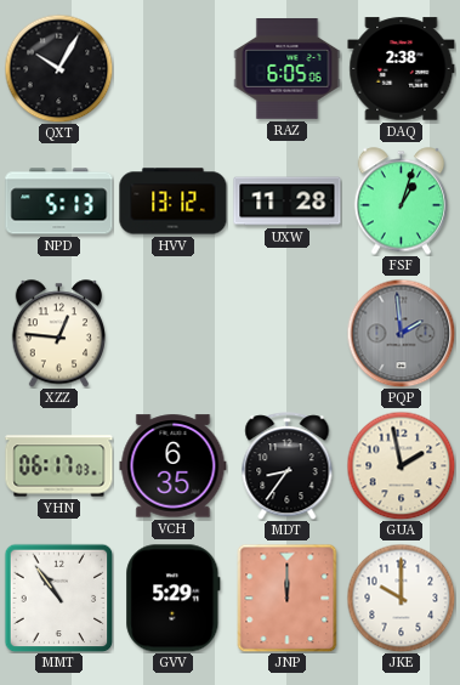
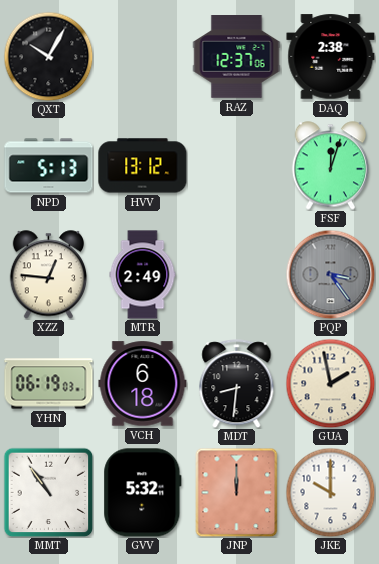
RAZ: 6:05 -> 12:37 (237, 57)
UXW: 11:28 -> none (288, 202)
FSF: 1:03 -> 12:03 (331, 166)
MTR: none -> 2:49 (143, 275)
PQP: 1:59 -> 3:24 (330, 274)
YHN: 06:17 -> 06:19 (49, 384)
VCH: 6:35 -> 6:18 (143, 384)
MDT: 8:36 -> 8:31 (237, 384)
GVV: 5:29 -> 5:32 (143, 493)
